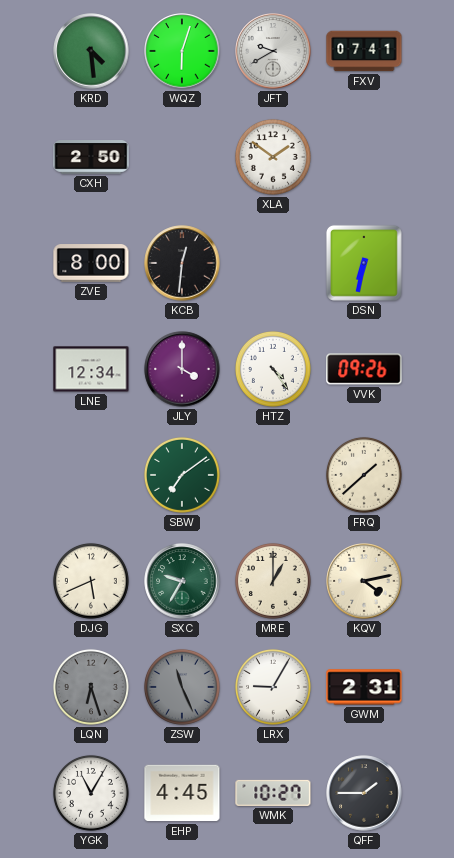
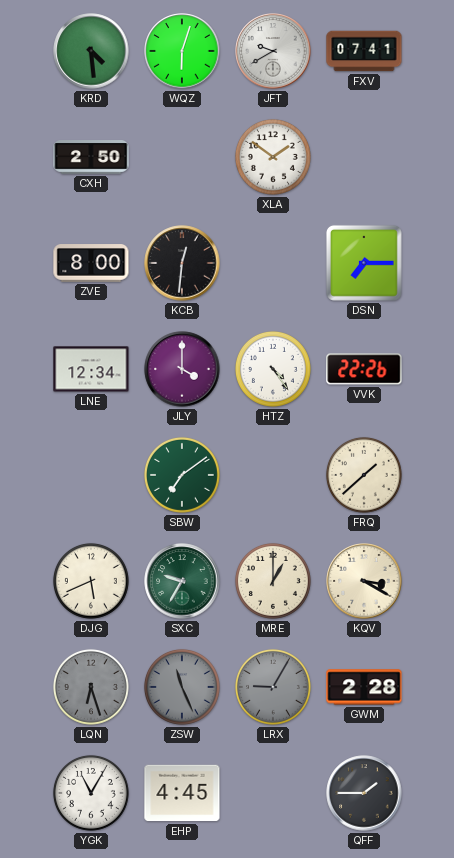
DSN: 6:32 -> 7:15 (364, 263)
VVK: 09:26 -> 22:26 (364, 369)
KQV: 4:13 -> 3:20 (364, 581)
LRX dial: white -> grey (273, 687)
GWM: 2:31 -> 2:28 (364, 687)
WMK: 10:27 -> none (273, 793)
